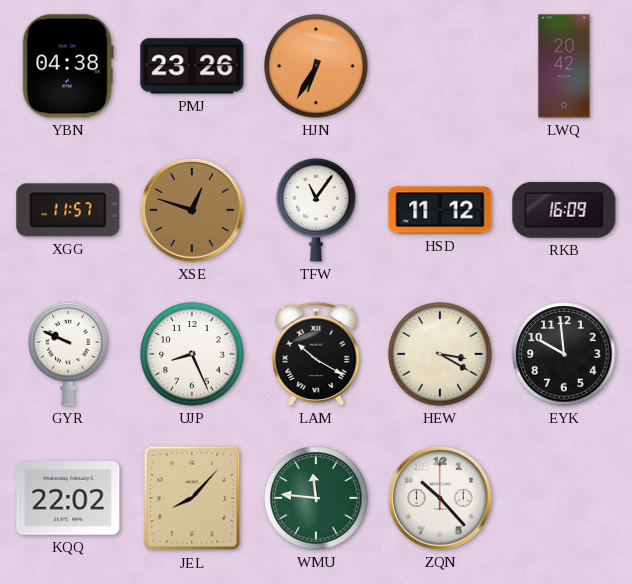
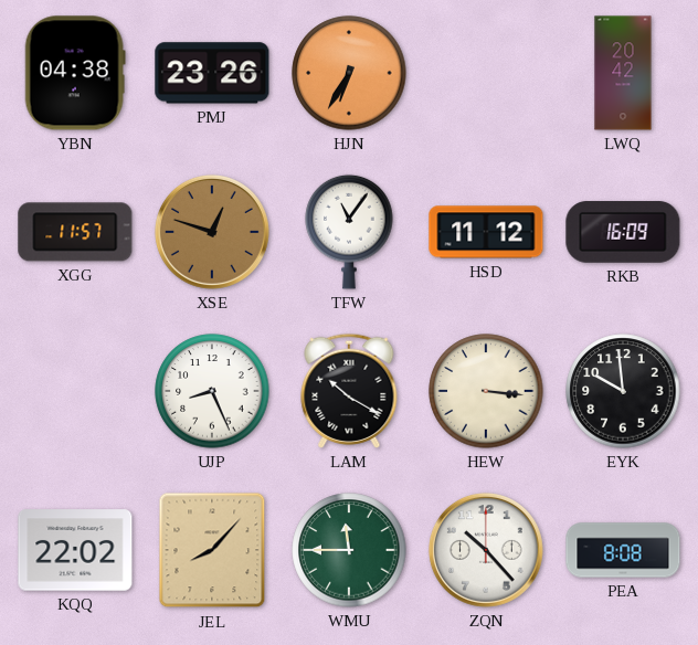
GYR: 9:49 -> none (68, 354)
HEW: 3:20 -> 3:16 (486, 391)
WMU: 11:46 -> 11:45 (349, 550)
PEA: none -> 8:08 (623, 550)
